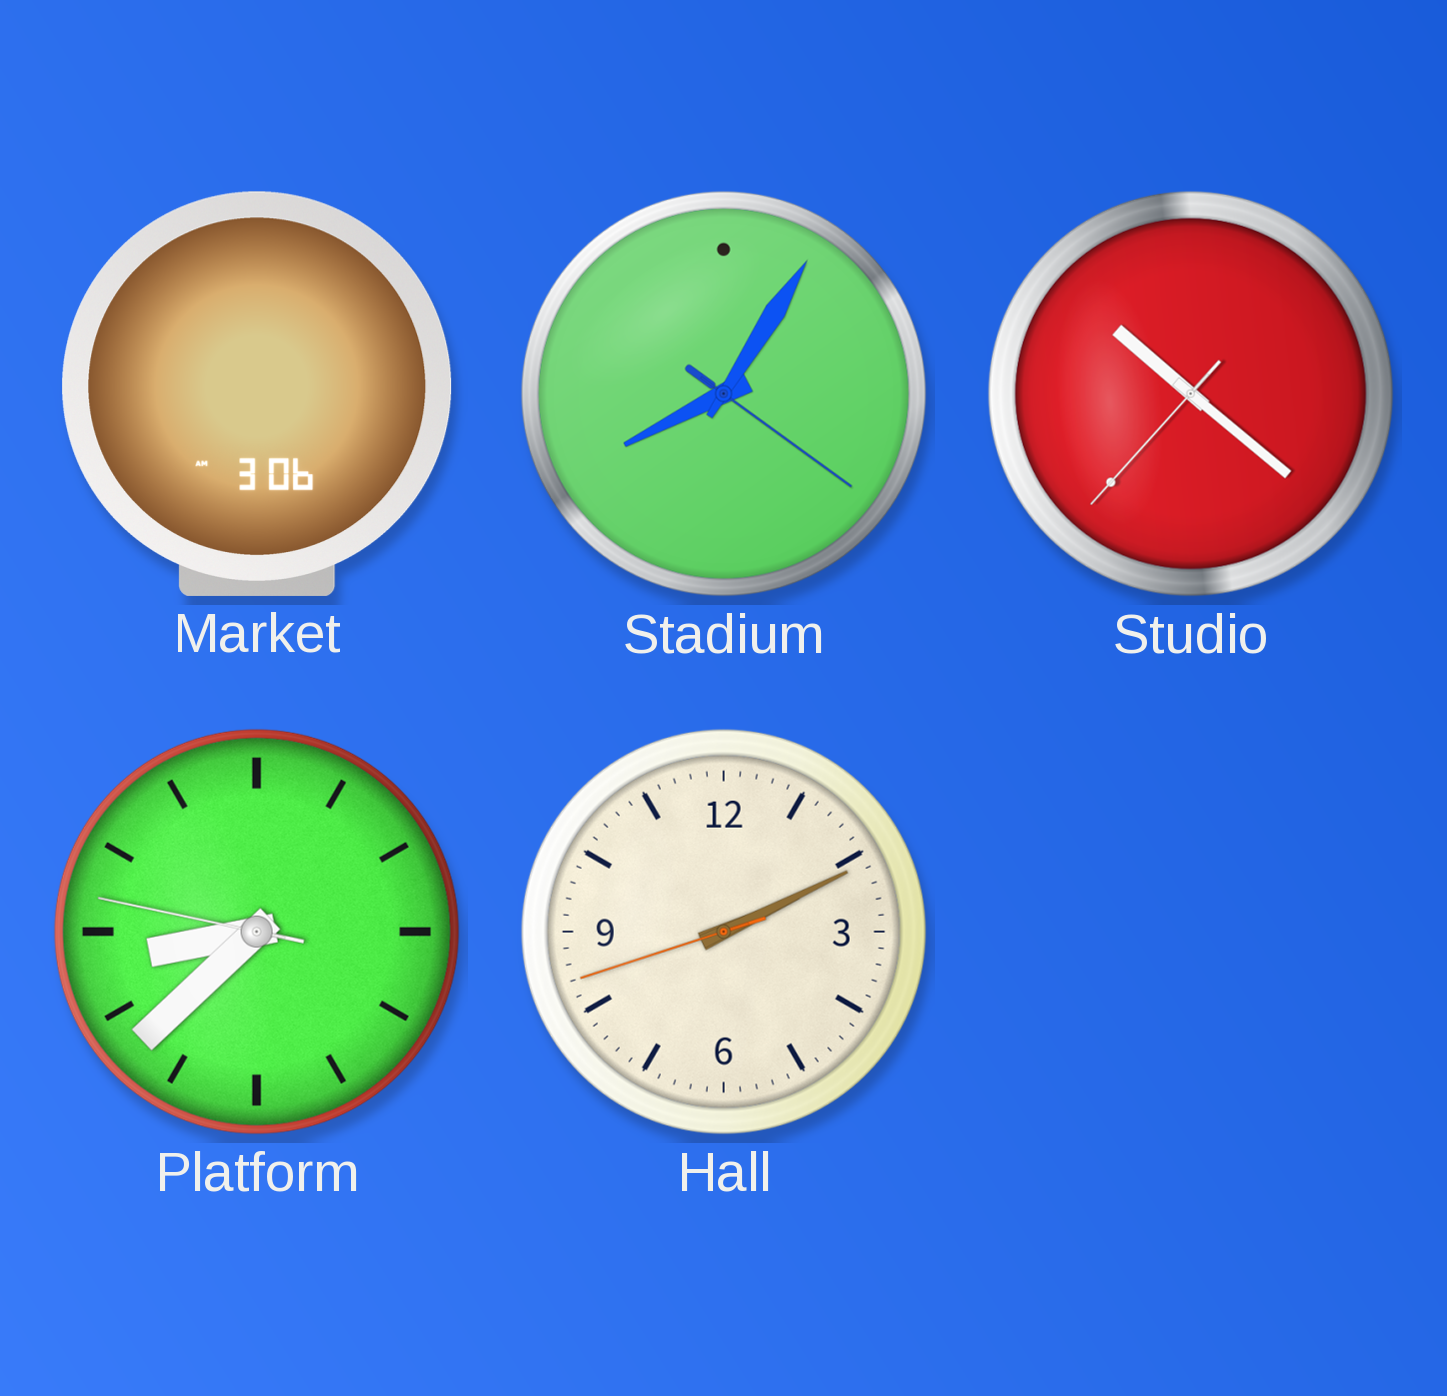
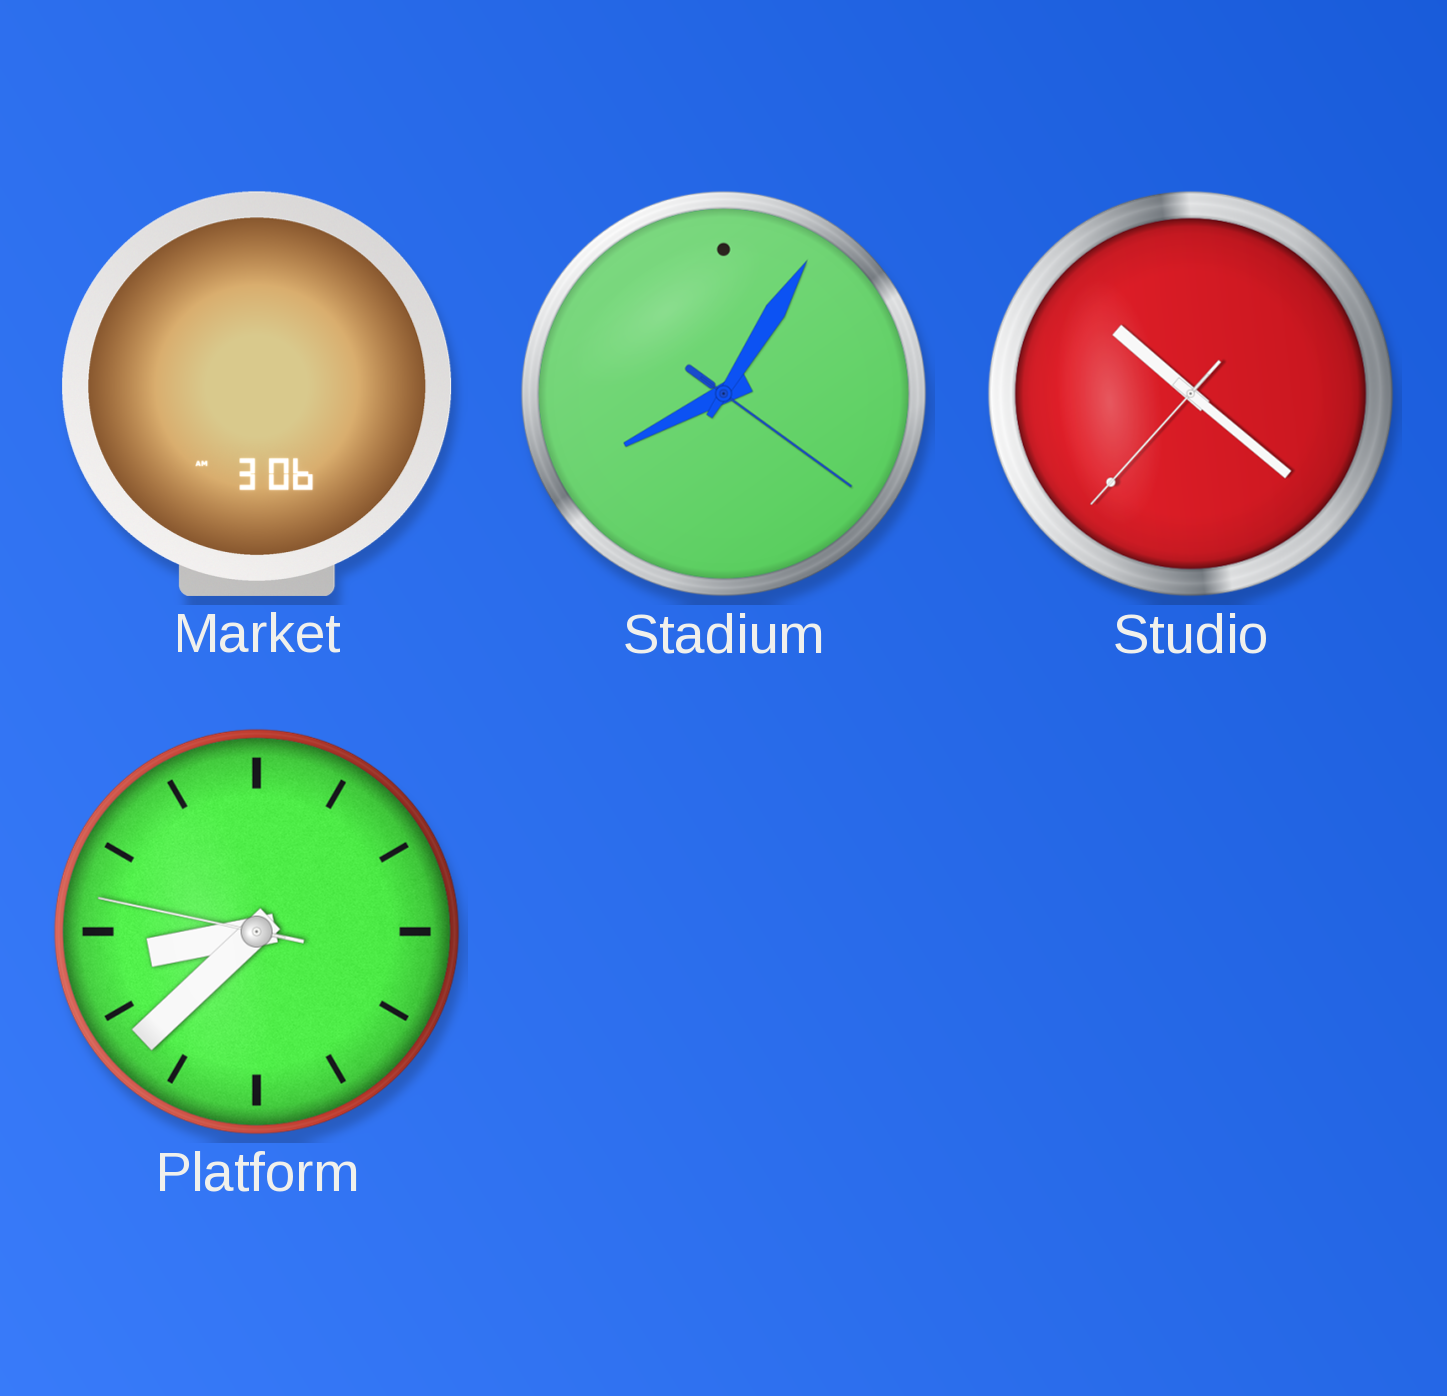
Hall: 2:10 -> none (724, 932)
